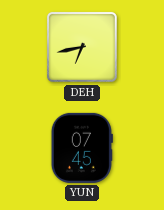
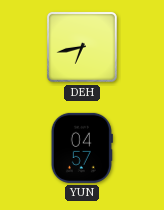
YUN: 07:45 -> 04:57 (82, 148)
